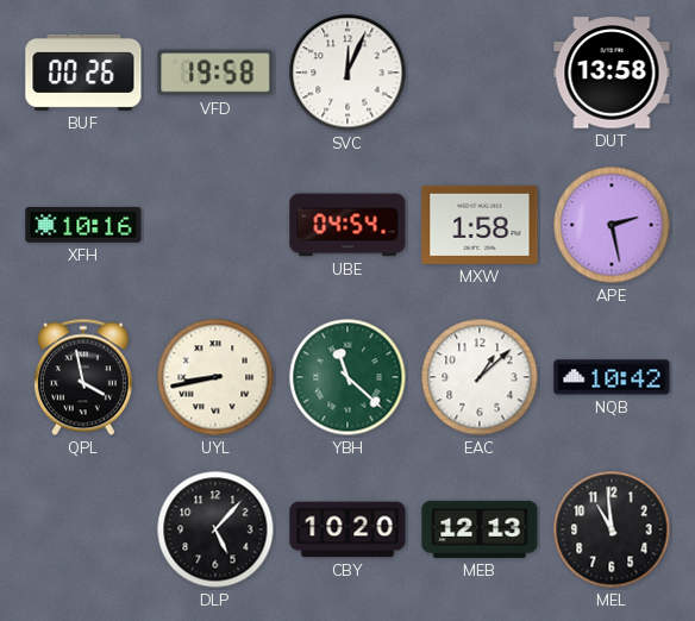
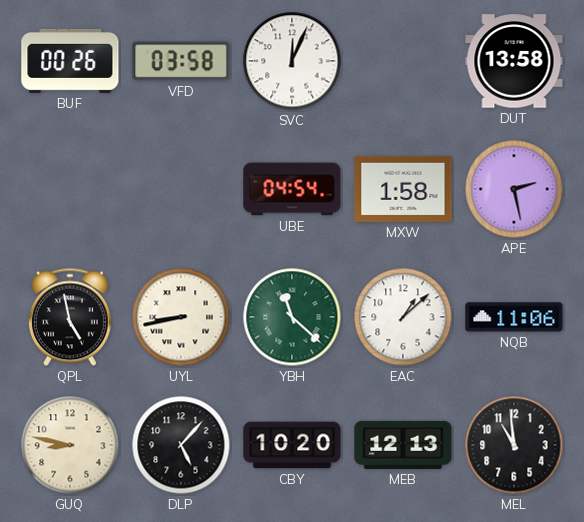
VFD: 19:58 -> 03:58 (181, 61)
XFH: 10:16 -> none (83, 225)
QPL: 3:58 -> 4:58 (70, 317)
NQB: 10:42 -> 11:06 (514, 317)
GUQ: none -> 8:47 (70, 445)
